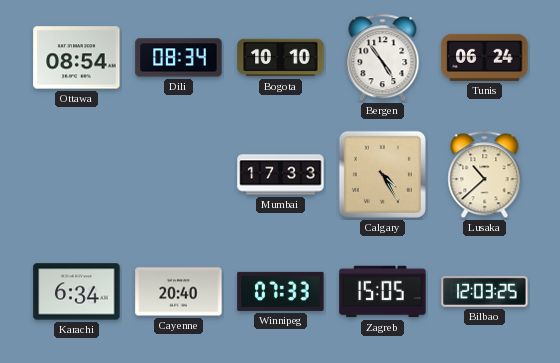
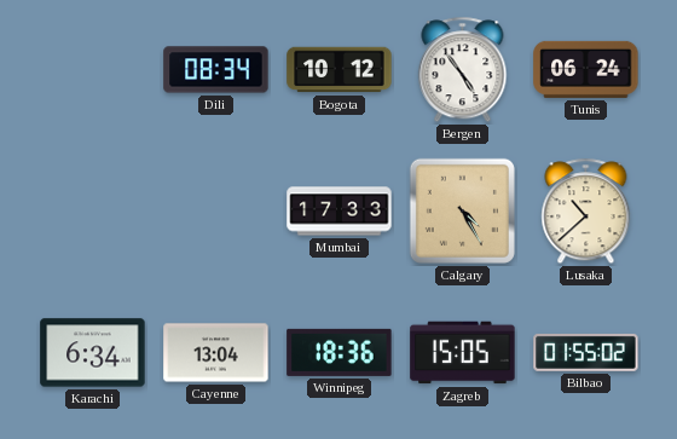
Ottawa: 08:54 -> none (77, 58)
Bogota: 10:10 -> 10:12 (340, 70)
Cayenne: 20:40 -> 13:04 (216, 353)
Winnipeg: 07:33 -> 18:36 (340, 352)
Bilbao: 12:03 -> 01:55 (586, 352)
